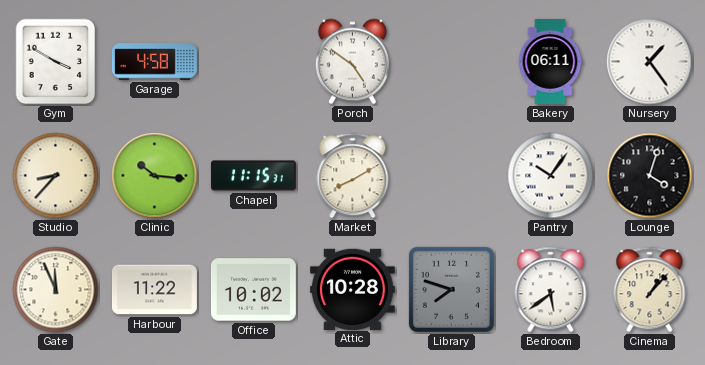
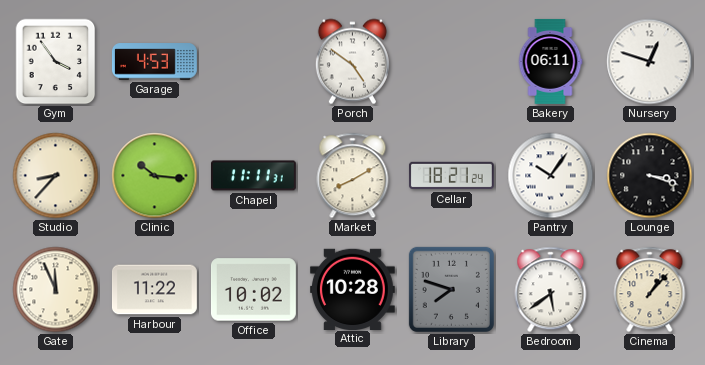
Gym: 3:50 -> 3:54 (56, 62)
Garage: 4:58 -> 4:53 (154, 62)
Nursery: 1:24 -> 12:48 (650, 62)
Chapel: 11:15 -> 11:11 (253, 176)
Cellar: none -> 18:21 (451, 176)
Lounge: 4:03 -> 3:18 (650, 176)
